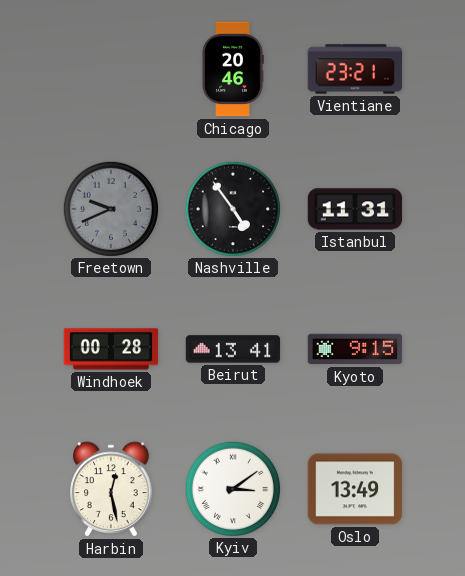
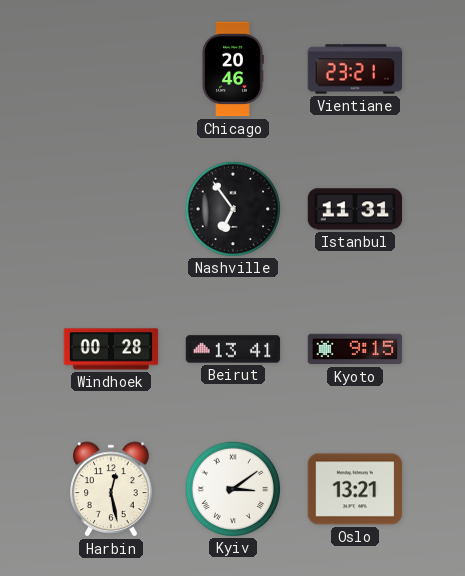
Freetown: 9:41 -> none (110, 208)
Nashville: 4:54 -> 6:54 (232, 208)
Oslo: 13:49 -> 13:21 (355, 489)
